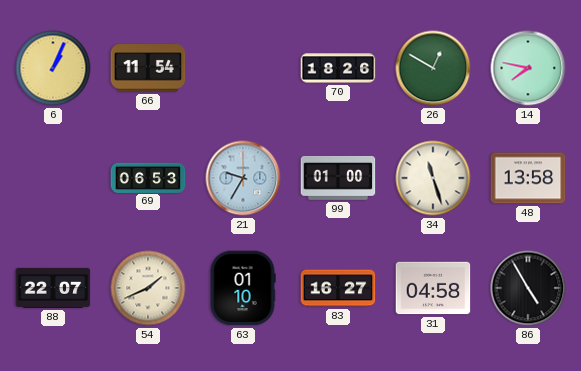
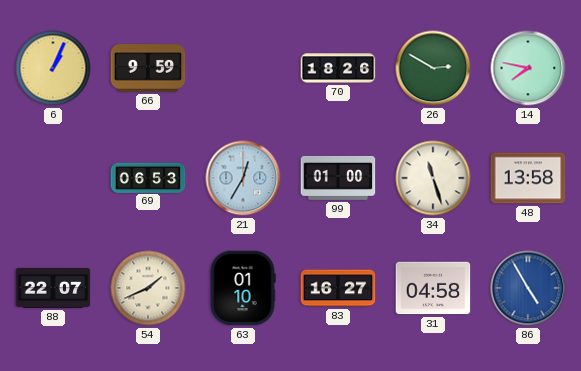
66: 11:54 -> 9:59 (148, 68)
26: 12:50 -> 2:50 (433, 68)
21: 9:35 -> 12:35 (243, 178)
86 dial: black -> blue (528, 288)
